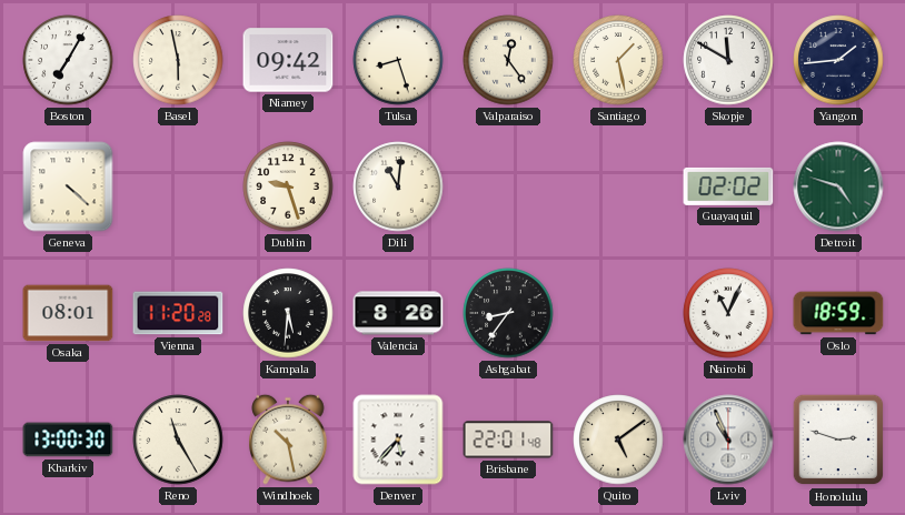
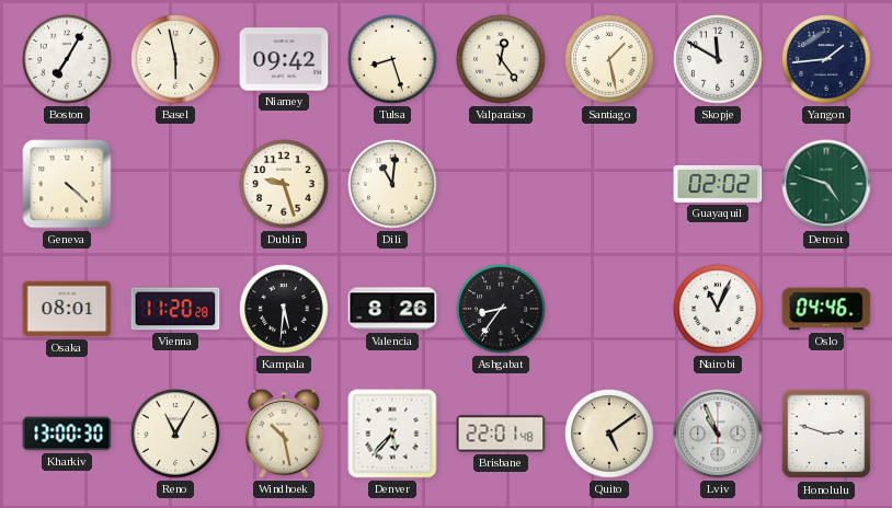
Oslo: 18:59 -> 04:46 (826, 309)
Reno: 11:25 -> 11:05 (175, 434)
